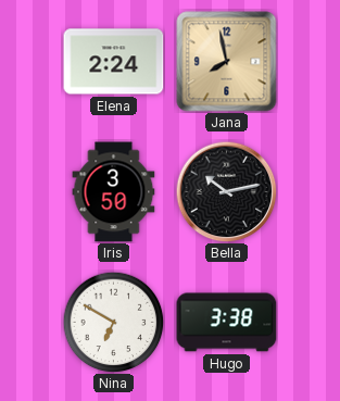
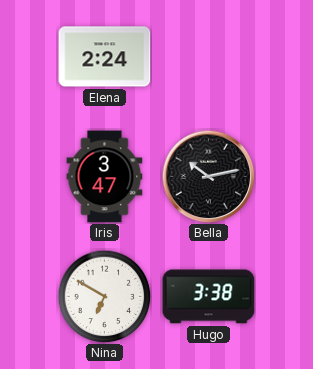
Jana: 7:58 -> none (227, 62)
Iris: 3:50 -> 3:47 (105, 177)
